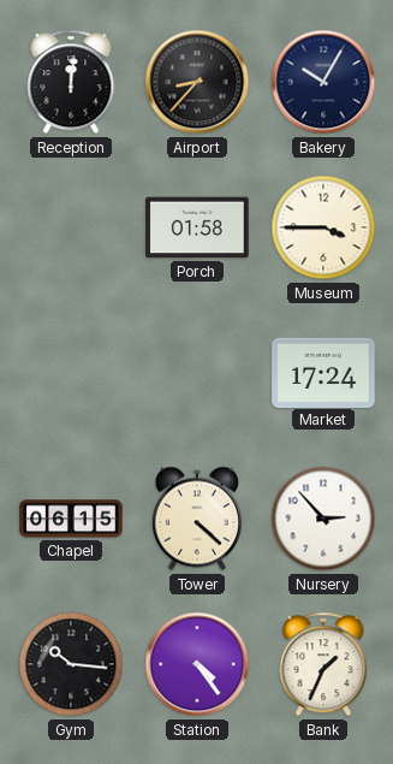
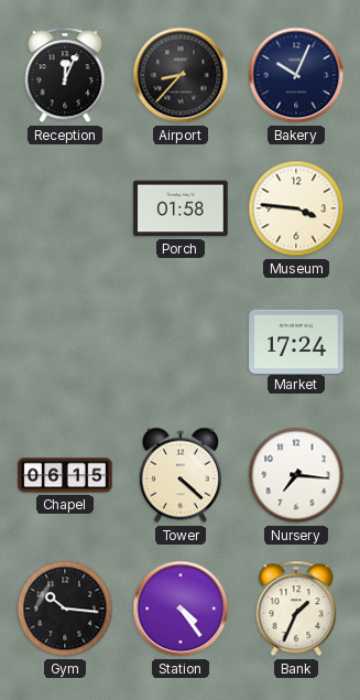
Reception: 12:01 -> 12:04 (65, 75)
Bakery: 10:05 -> 10:04 (296, 75)
Museum: 3:45 -> 3:46 (296, 208)
Nursery: 2:53 -> 7:16 (296, 475)
